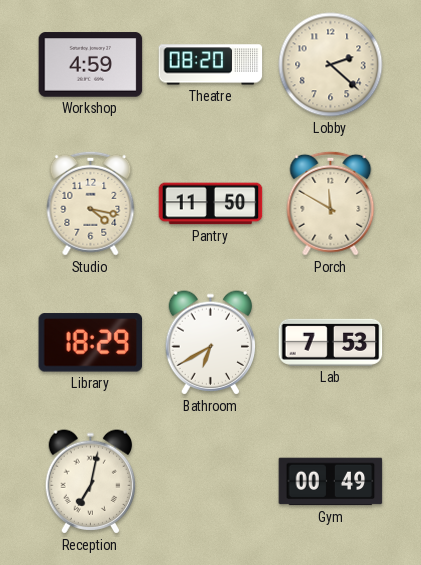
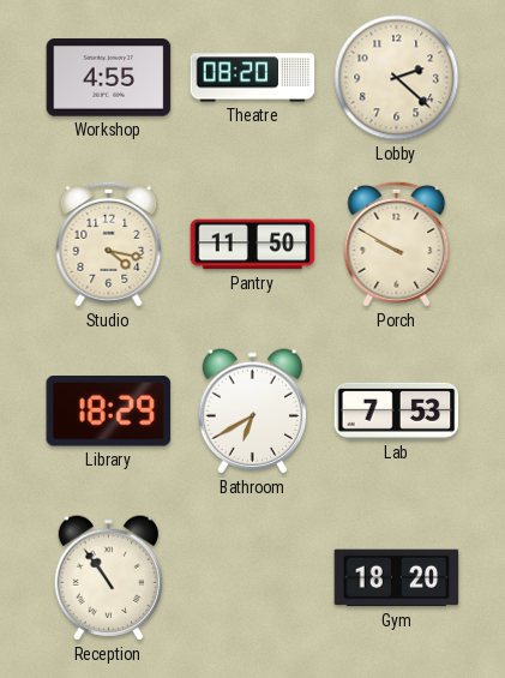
Workshop: 4:59 -> 4:55 (109, 78)
Porch: 11:50 -> 9:50 (397, 244)
Reception: 7:02 -> 10:54 (109, 578)
Gym: 00:49 -> 18:20 (397, 578)
